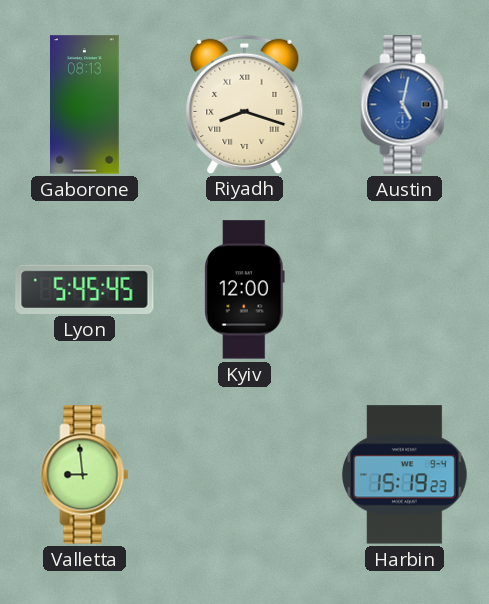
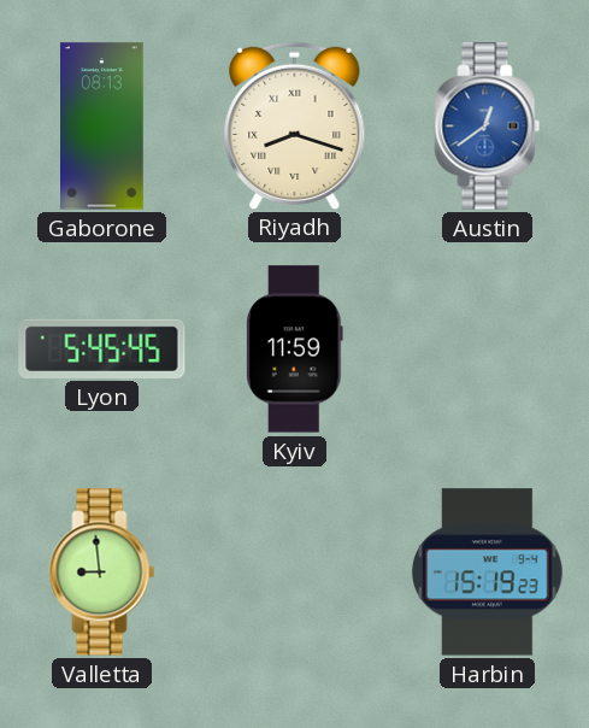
Austin: 5:02 -> 12:39 (488, 127)
Kyiv: 12:00 -> 11:59 (294, 350)
